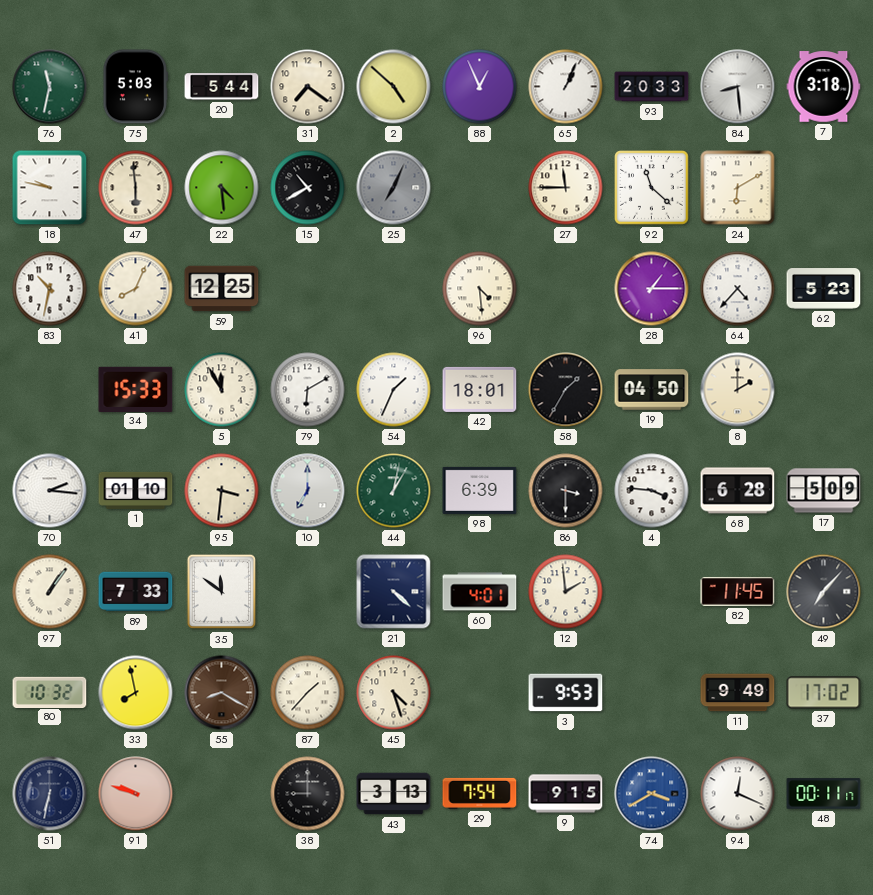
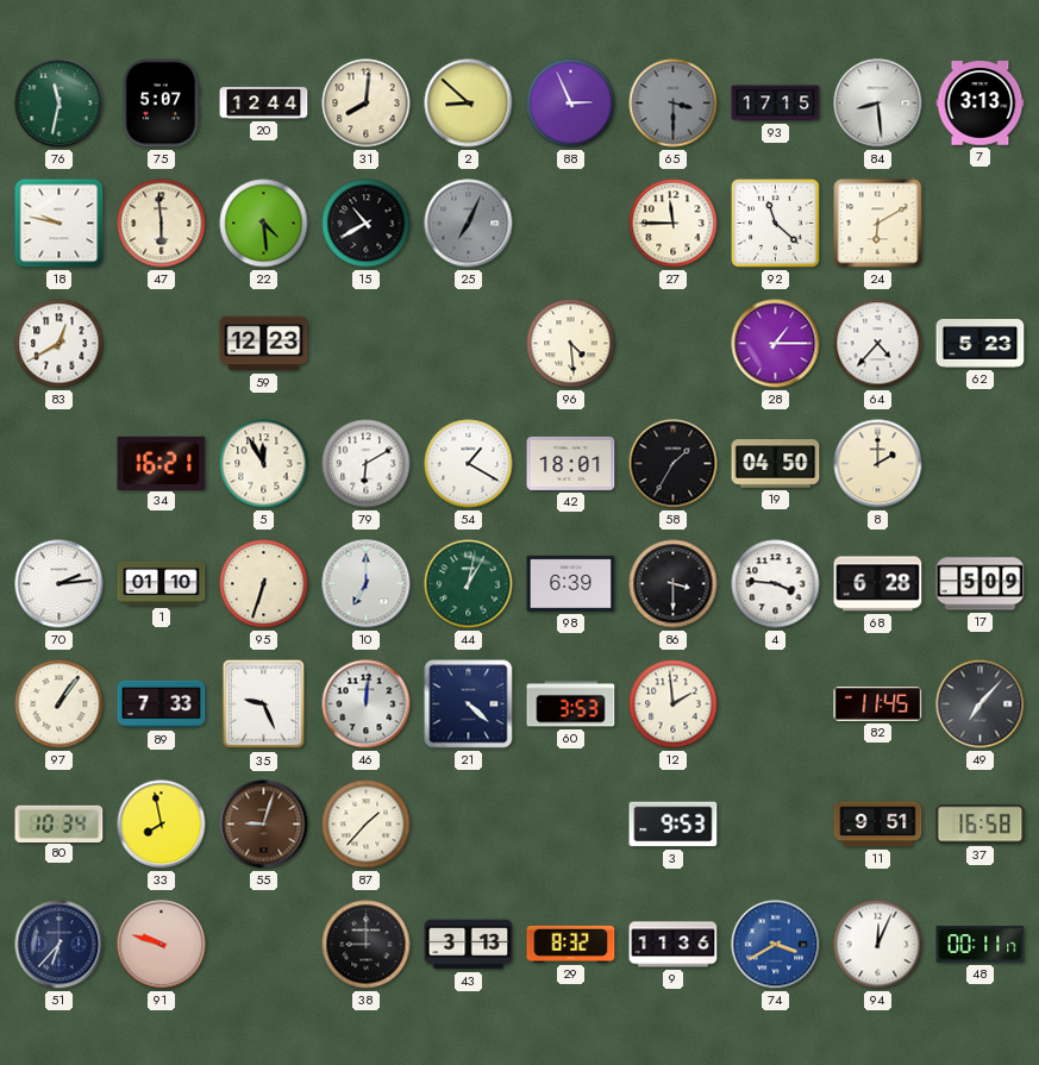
75: 5:03 -> 5:07 (161, 104)
20: 5:44 -> 12:44 (264, 104)
31: 7:21 -> 8:01 (367, 104)
2: 4:52 -> 8:52 (469, 104)
88: 12:56 -> 2:56 (571, 104)
65: 1:04 -> 3:30 (674, 104)
65 dial: white -> grey (674, 104)
93: 20:33 -> 17:15 (776, 104)
7: 3:18 -> 3:13 (981, 104)
83: 10:32 -> 12:40 (60, 344)
41: 8:04 -> none (136, 289)
59: 12:25 -> 12:23 (264, 344)
34: 15:33 -> 16:21 (162, 463)
54: 1:34 -> 1:20 (469, 464)
70: 2:16 -> 2:14 (60, 584)
95: 3:31 -> 6:33 (264, 584)
35: 11:51 -> 9:26 (264, 704)
46: none -> 12:01 (367, 704)
60: 4:01 -> 3:53 (571, 704)
80: 10:32 -> 10:34 (60, 823)
55: 8:20 -> 9:03 (264, 825)
45: 4:27 -> none (394, 693)
11: 9:49 -> 9:51 (878, 825)
37: 17:02 -> 16:58 (981, 825)
51: 6:32 -> 6:37 (60, 945)
29: 7:54 -> 8:32 (571, 944)
9: 9:15 -> 11:36 (674, 945)
94: 12:19 -> 12:04 (878, 945)
